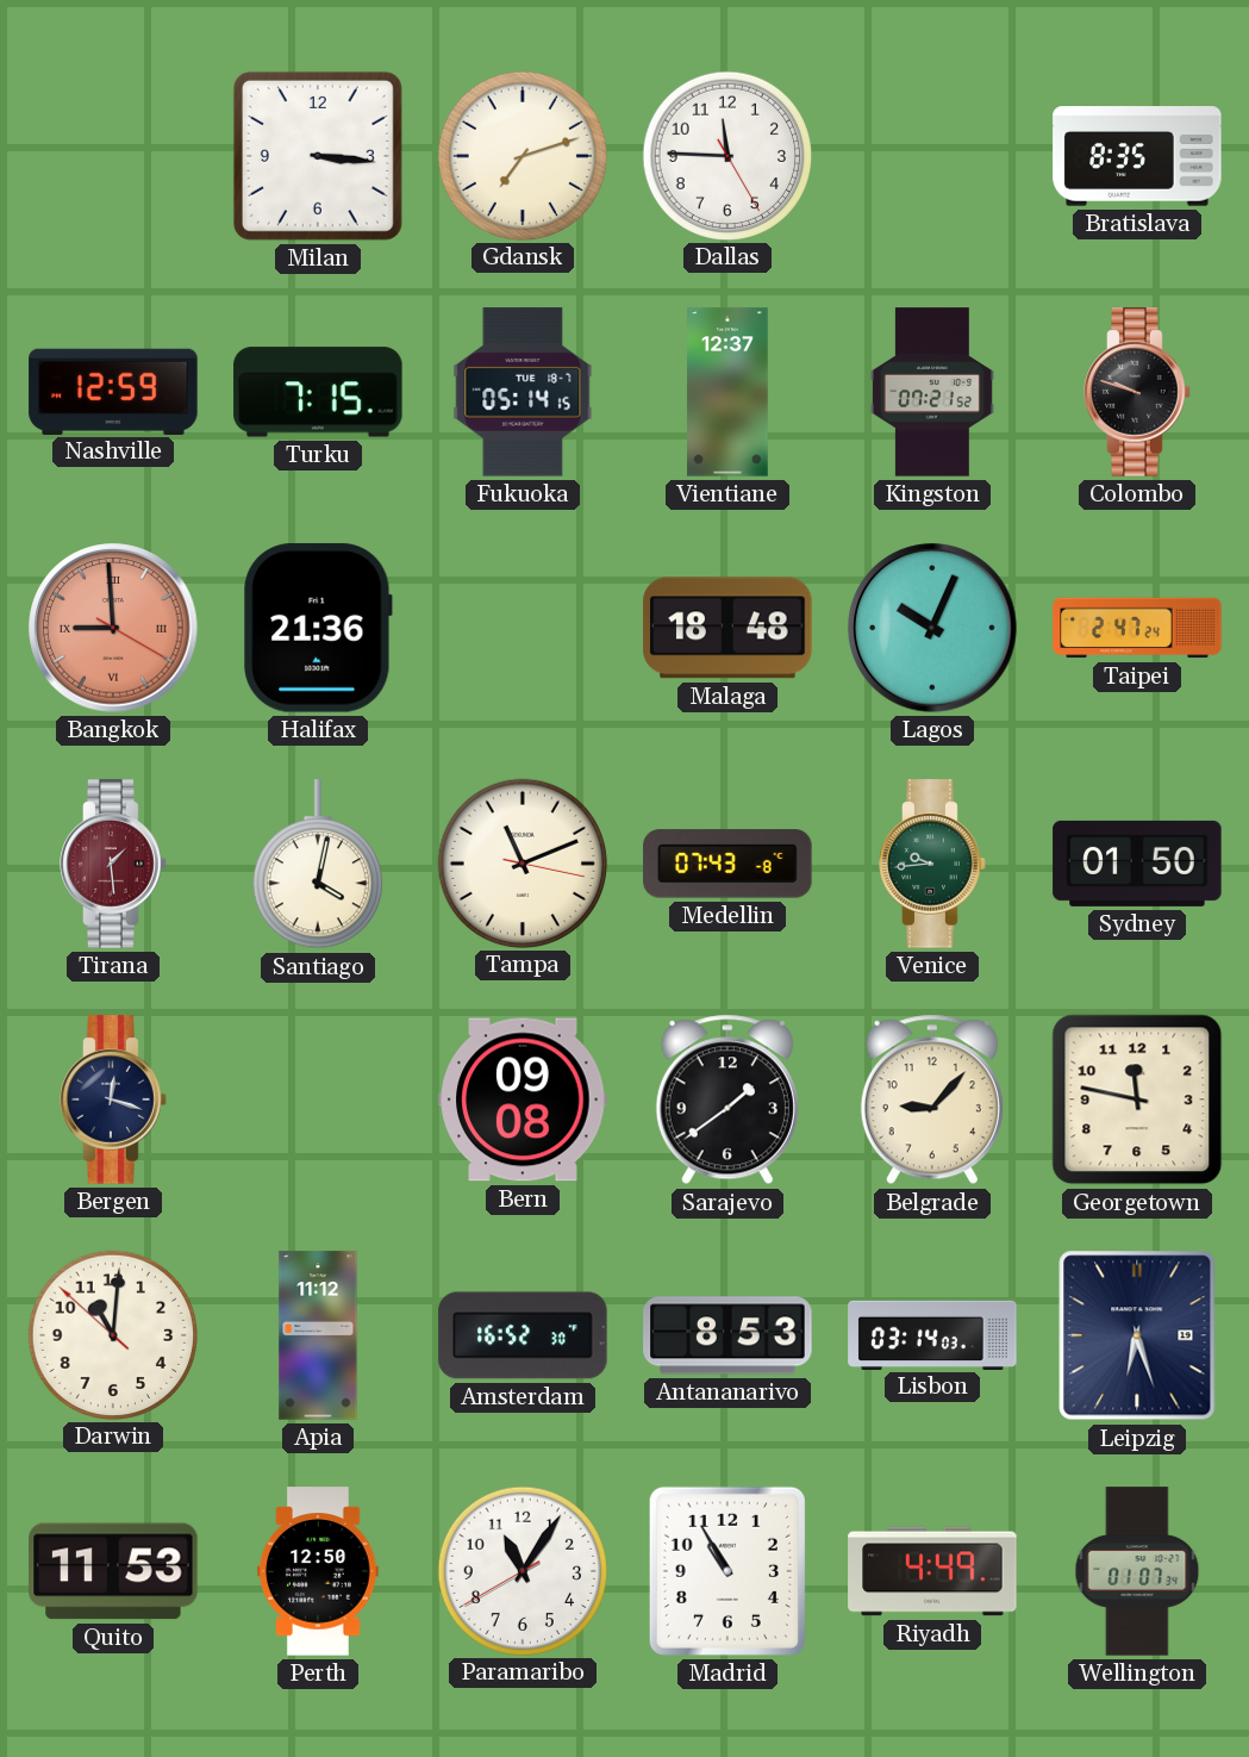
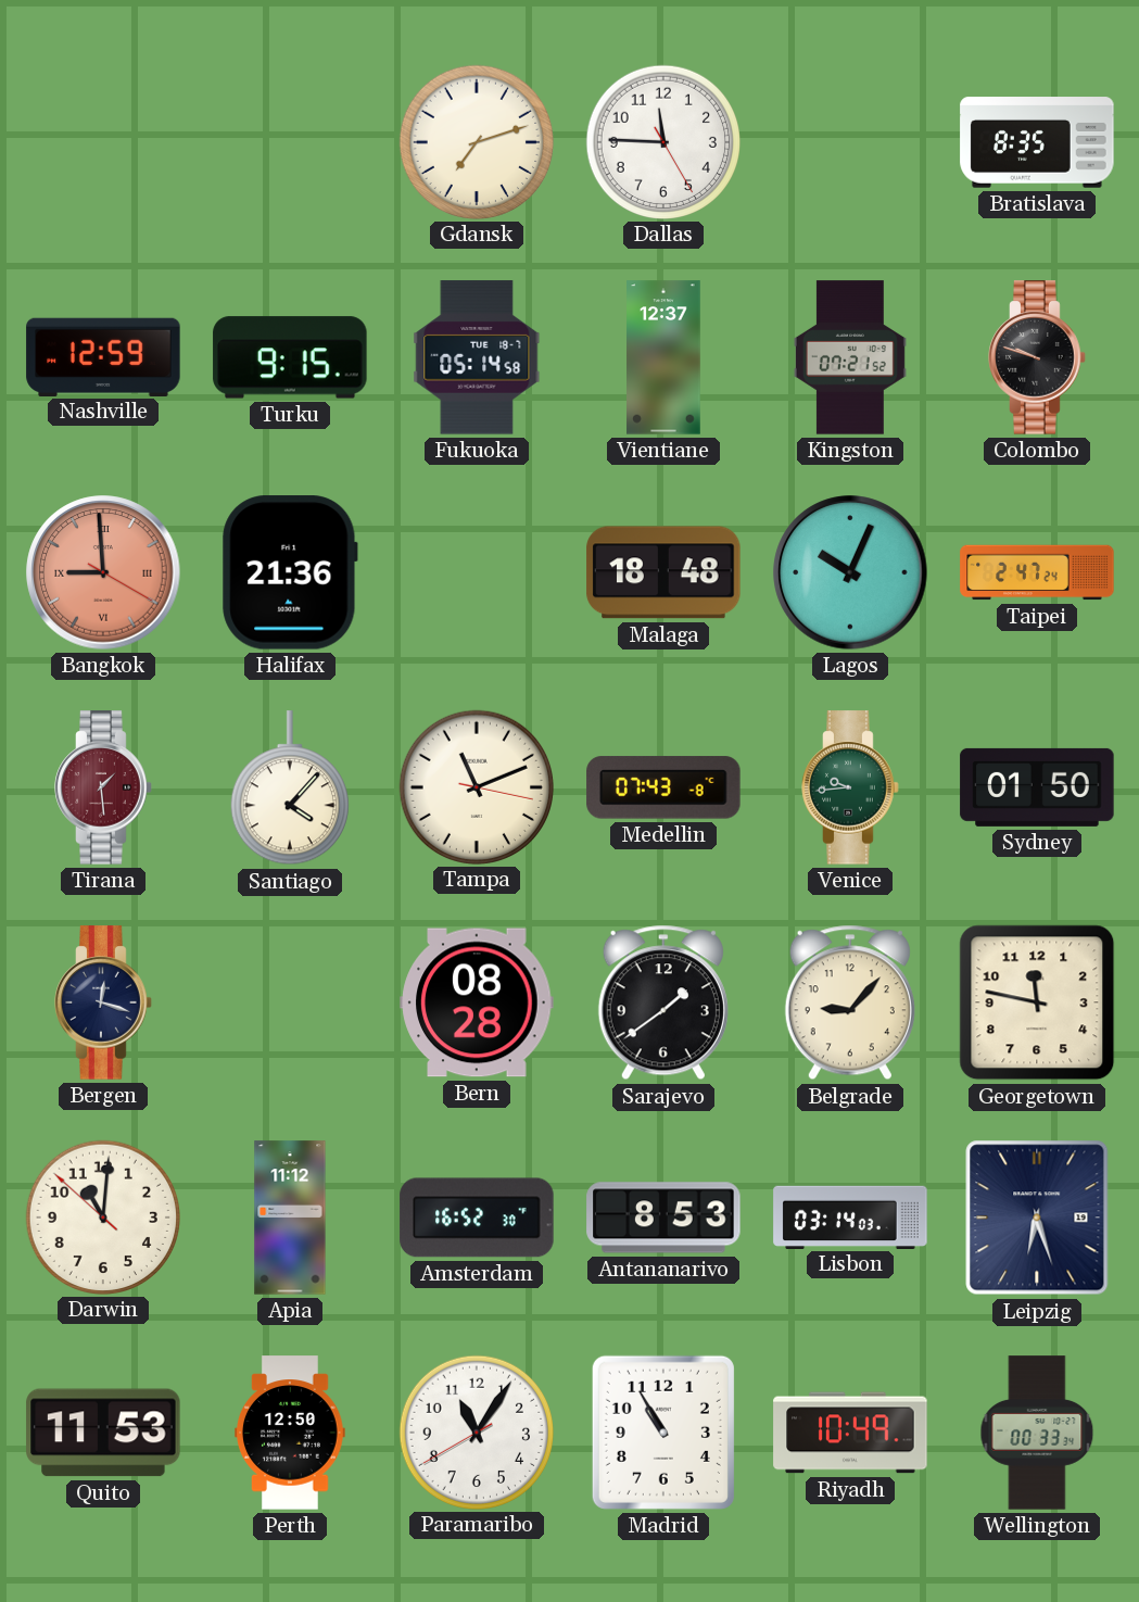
Milan: 3:16 -> none (318, 156)
Turku: 7:15 -> 9:15 (290, 357)
Fukuoka: 05:14:15 -> 05:14:58 (477, 357)
Santiago: 4:02 -> 4:07 (290, 789)
Bern: 09:08 -> 08:28 (477, 1002)
Riyadh: 4:49 -> 10:49 (850, 1433)
Wellington: 01:07 -> 00:33 (1037, 1433)
